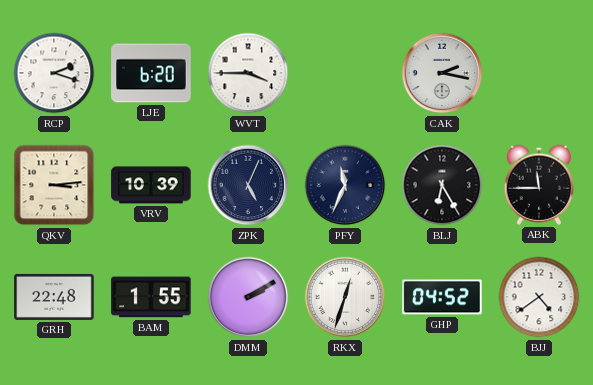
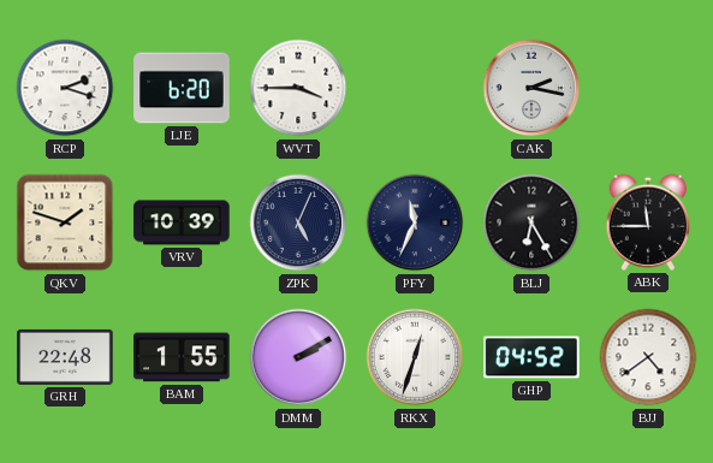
QKV: 3:14 -> 1:48 (65, 222)
